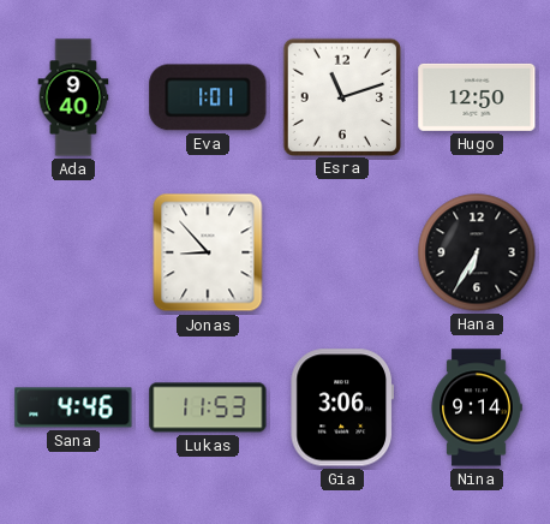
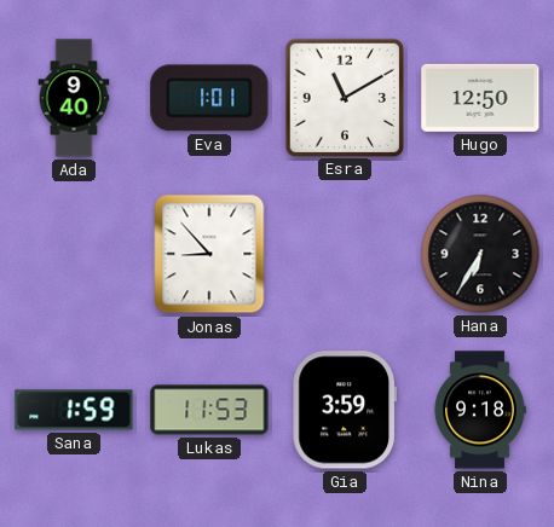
Esra: 11:12 -> 11:10 (344, 97)
Sana: 4:46 -> 1:59 (74, 410)
Gia: 3:06 -> 3:59 (344, 410)
Nina: 9:14 -> 9:18 (480, 410)
